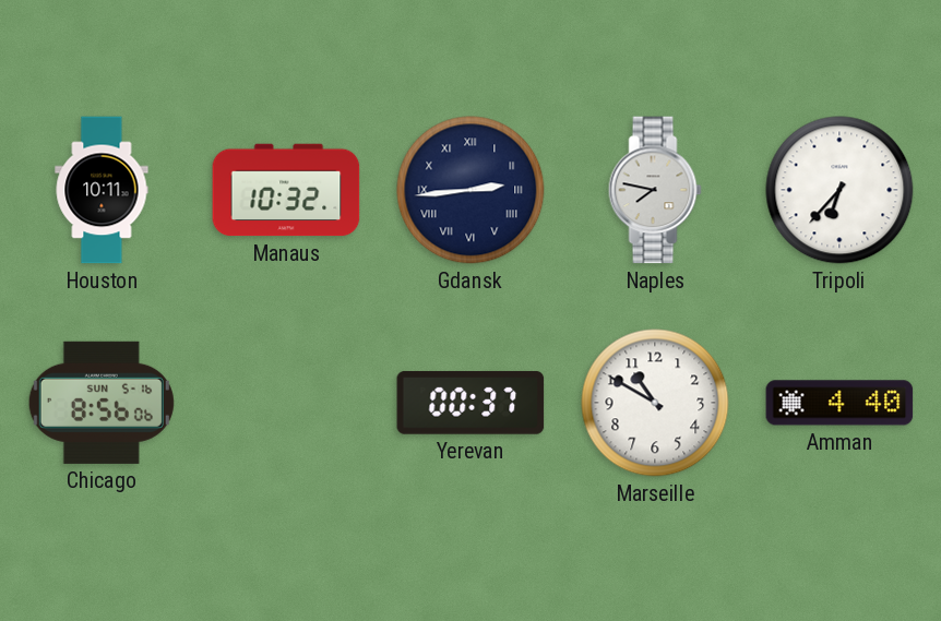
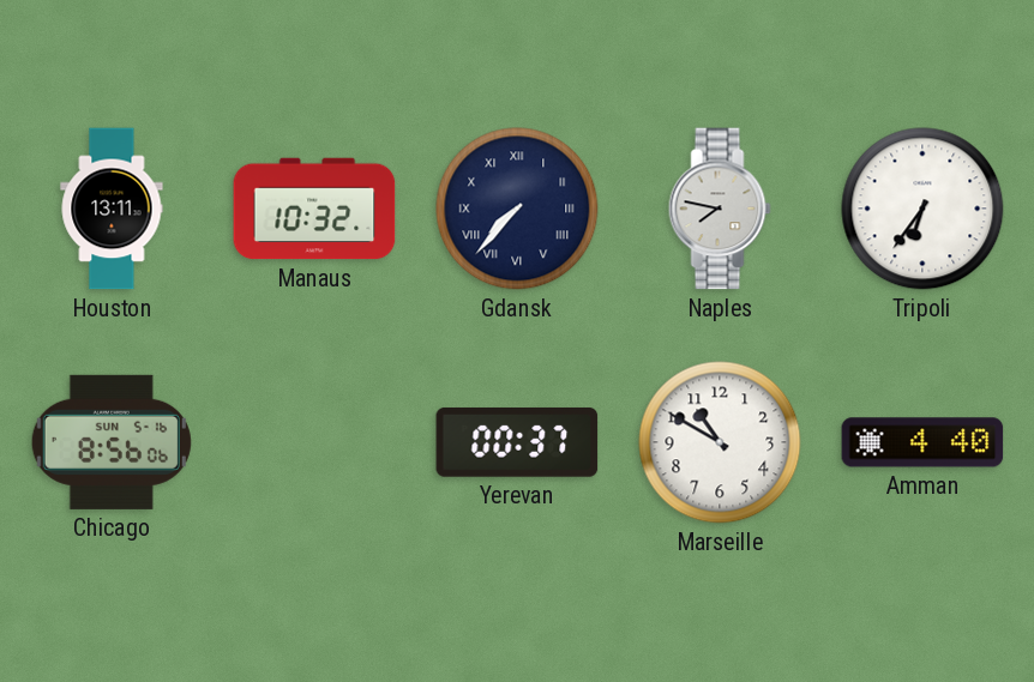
Houston: 10:11 -> 13:11 (112, 209)
Gdansk: 2:44 -> 7:37 (517, 209)
Tripoli: 6:37 -> 6:36 (922, 209)
